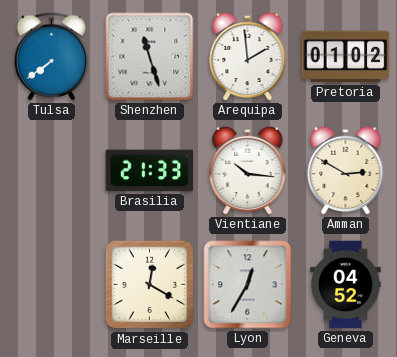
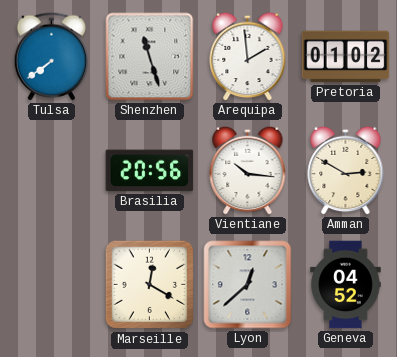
Brasilia: 21:33 -> 20:56 (150, 171)
Lyon: 12:35 -> 12:38 (248, 285)
